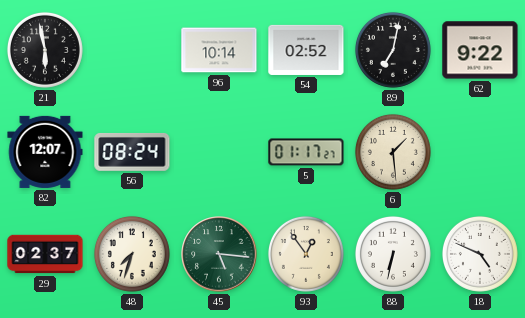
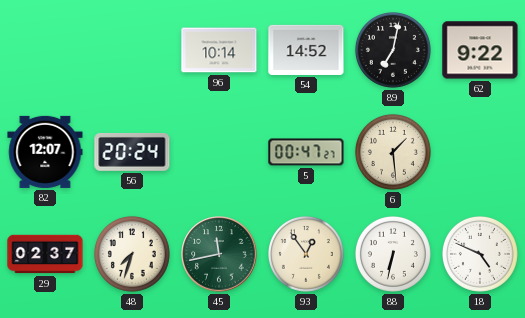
21: 5:58 -> none (45, 50)
54: 02:52 -> 14:52 (306, 50)
56: 08:24 -> 20:24 (132, 152)
5: 01:17 -> 00:47 (306, 152)
45: 5:16 -> 11:43 (219, 254)
